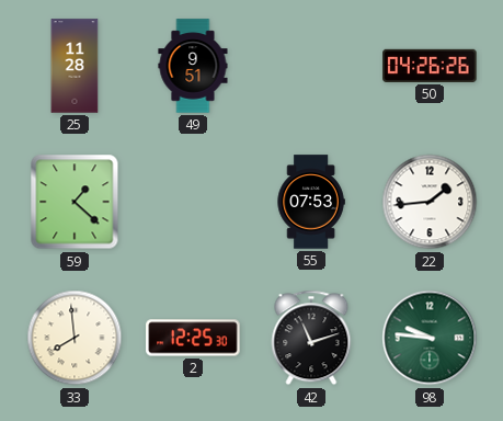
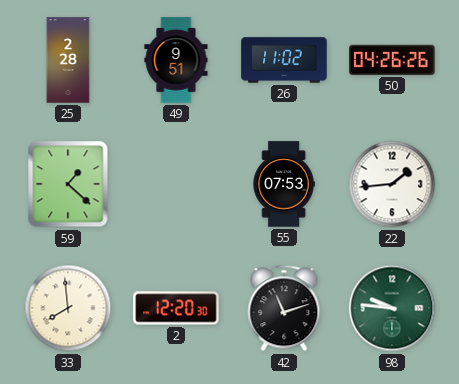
25: 11:28 -> 2:28 (68, 60)
26: none -> 11:02 (284, 60)
2: 12:25 -> 12:20 (176, 308)
